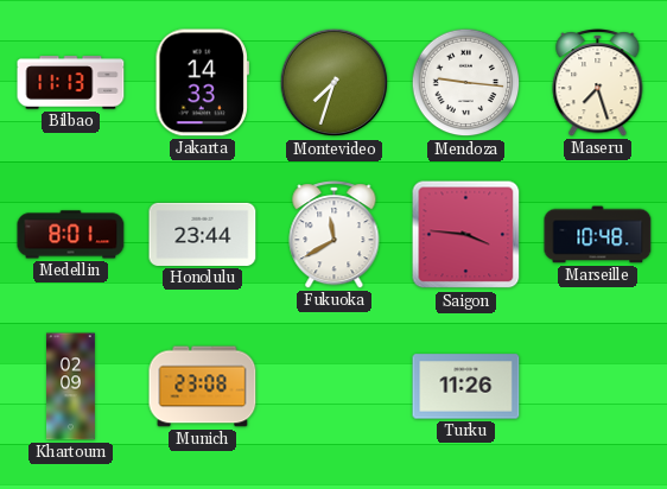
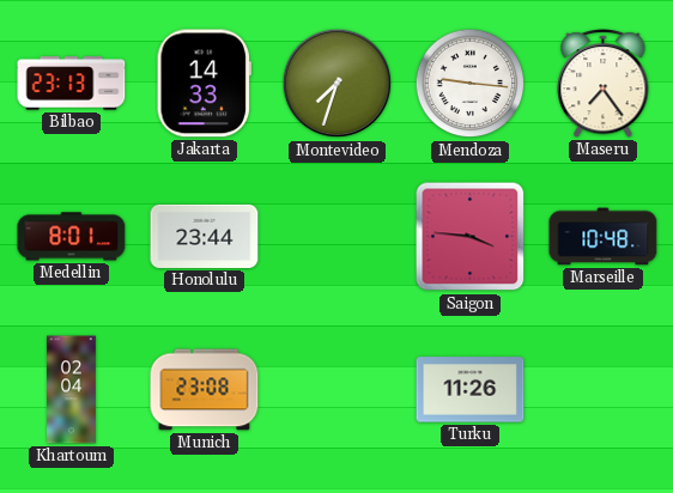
Bilbao: 11:13 -> 23:13 (72, 84)
Maseru: 7:27 -> 7:24 (604, 84)
Fukuoka: 11:40 -> none (335, 235)
Khartoum: 02:09 -> 02:04 (72, 390)
